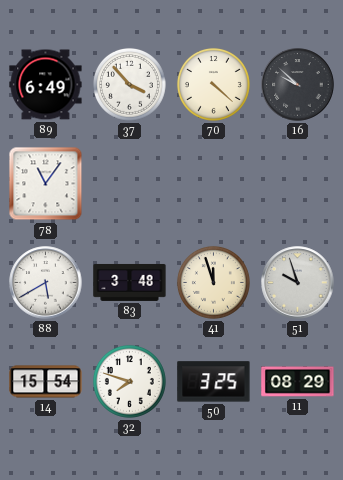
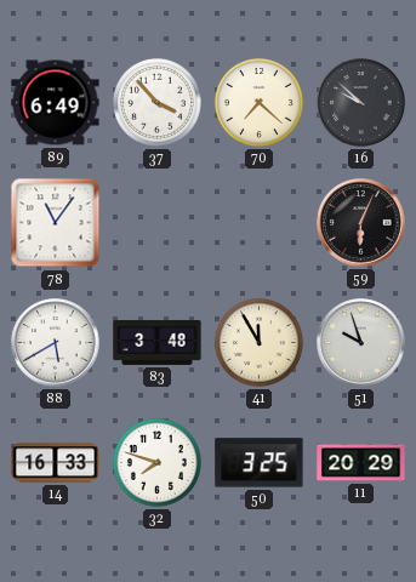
70: 4:22 -> 7:22 (258, 102)
59: none -> 6:04 (361, 223)
41: 11:57 -> 11:55 (258, 342)
14: 15:54 -> 16:33 (56, 463)
11: 08:29 -> 20:29 (361, 463)
